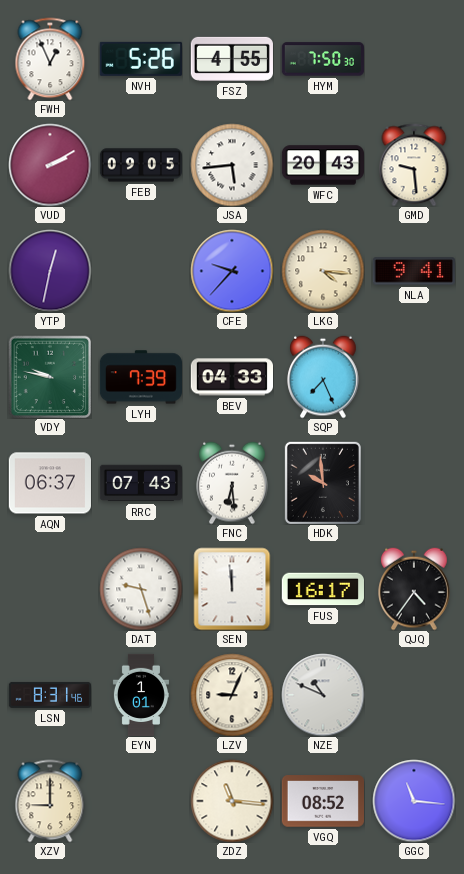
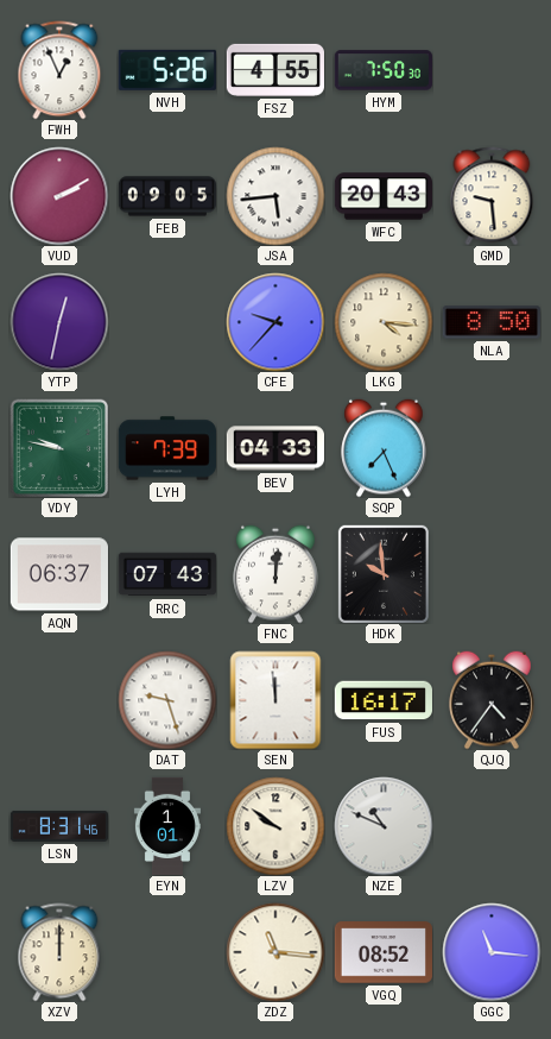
NLA: 9:41 -> 8:50 (492, 322)
FNC: 6:29 -> 12:01 (275, 574)
LZV: 9:04 -> 9:51 (275, 826)
XZV: 9:00 -> 12:00 (59, 952)
